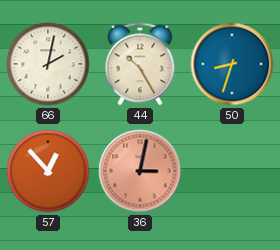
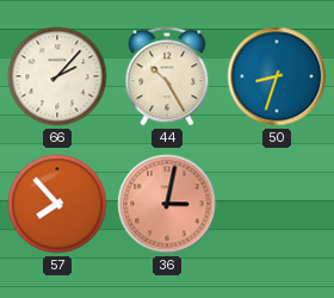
66: 2:02 -> 2:07 (57, 76)
57: 12:53 -> 7:53 (57, 204)
